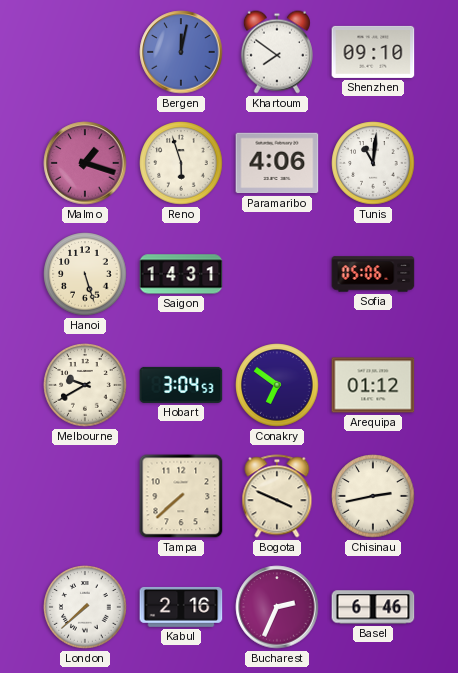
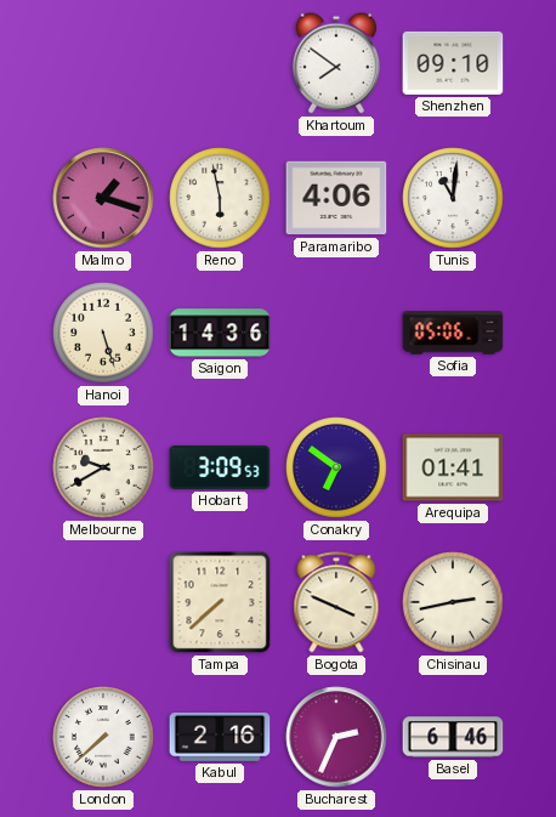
Bergen: 12:02 -> none (181, 52)
Reno: 5:57 -> 5:58 (220, 198)
Saigon: 14:31 -> 14:36 (220, 333)
Hobart: 3:04 -> 3:09 (220, 467)
Arequipa: 01:12 -> 01:41 (453, 467)
